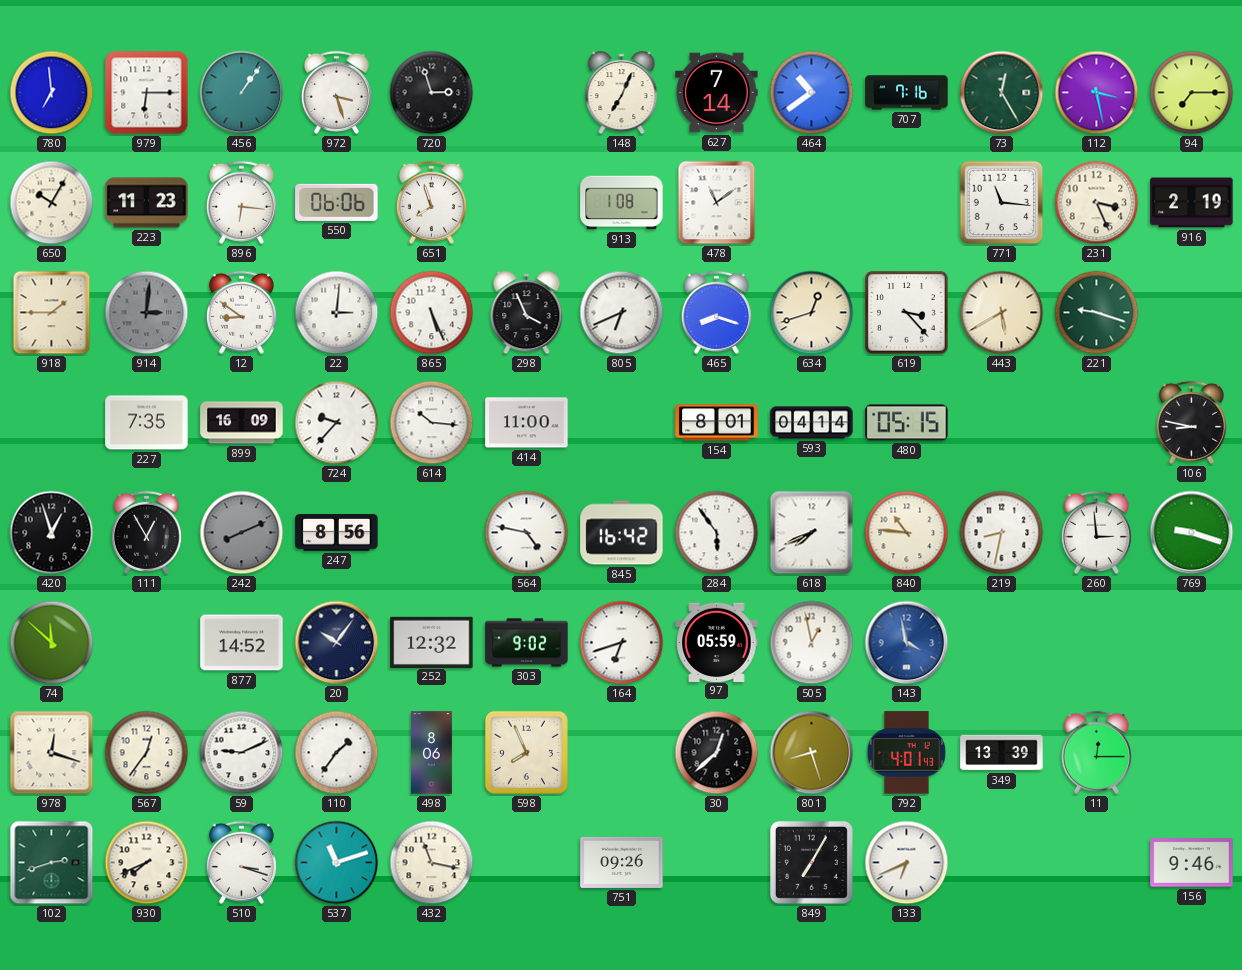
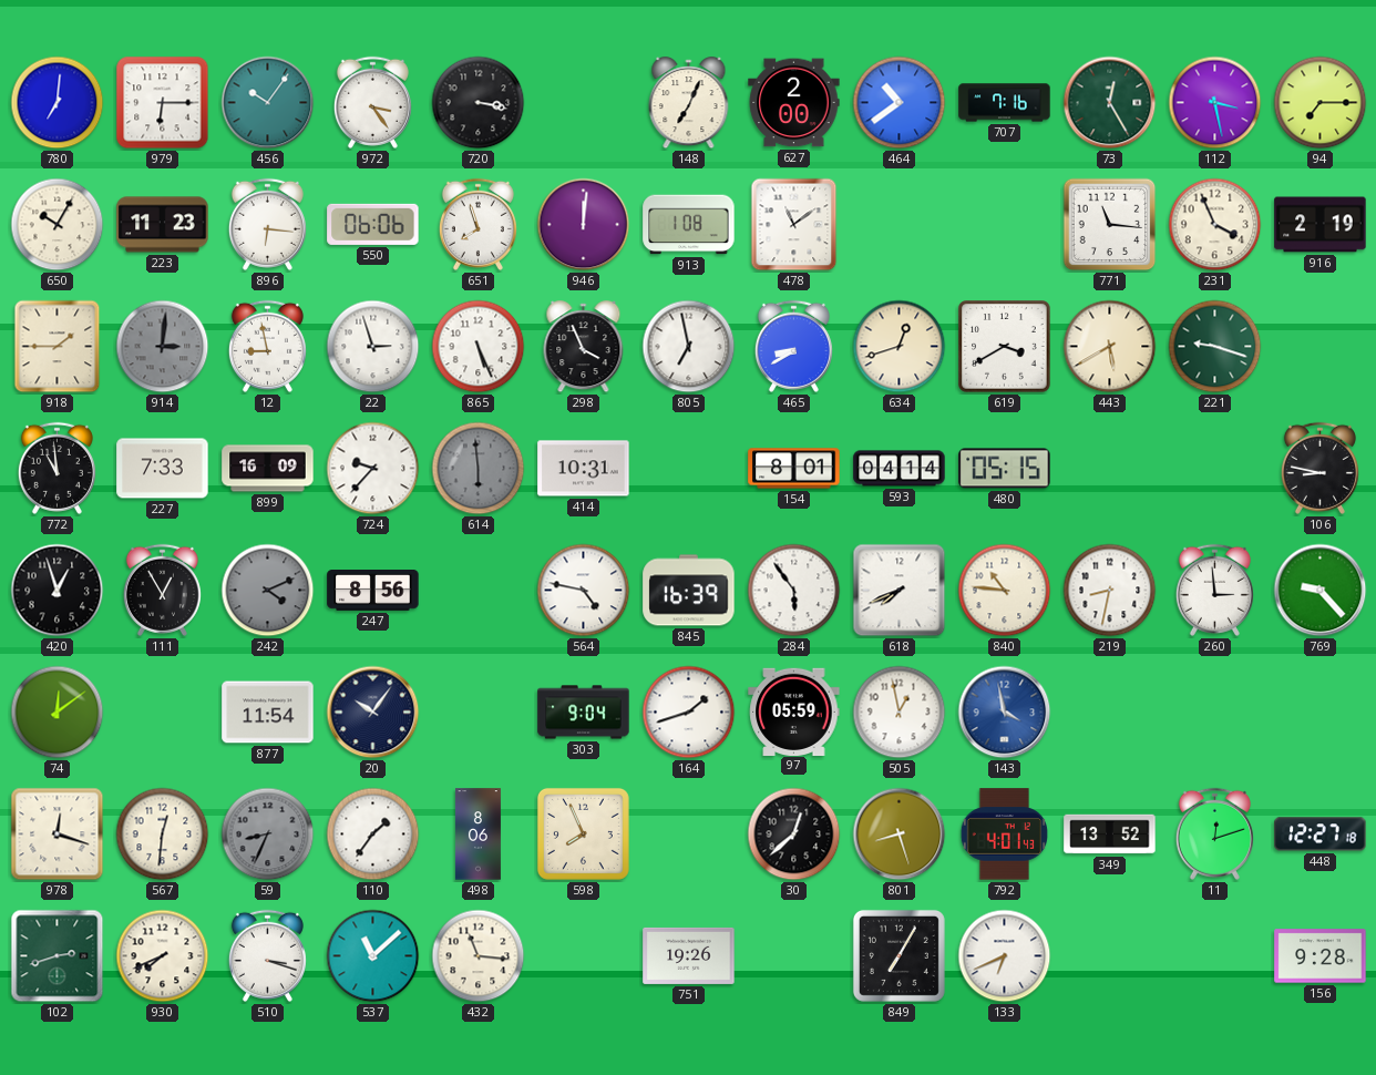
780: 6:59 -> 7:01 (58, 103)
456: 1:06 -> 10:06 (268, 103)
972: 3:27 -> 3:24 (372, 102)
720: 2:57 -> 3:17 (479, 103)
627: 7:14 -> 2:00 (794, 103)
946: none -> 12:01 (584, 225)
231: 3:26 -> 3:56 (1215, 225)
12: 8:51 -> 8:58 (267, 346)
22: 3:01 -> 2:57 (373, 347)
805: 6:41 -> 6:58 (689, 347)
465: 8:18 -> 8:40 (793, 346)
619: 3:23 -> 3:40 (1005, 347)
772: none -> 10:59 (57, 468)
227: 7:35 -> 7:33 (163, 469)
614: 10:16 -> 5:59 (479, 469)
614 dial: white -> grey (479, 469)
414: 11:00 -> 10:31 (584, 469)
242: 8:11 -> 4:11 (268, 591)
845: 16:42 -> 16:39 (689, 591)
769: 9:18 -> 9:23 (1321, 591)
74: 11:52 -> 12:09 (58, 713)
877: 14:52 -> 11:54 (268, 713)
252: 12:32 -> none (432, 642)
303: 9:02 -> 9:04 (584, 713)
164: 6:42 -> 1:42 (689, 713)
567: 12:36 -> 12:31 (163, 835)
59: 9:11 -> 8:34 (268, 835)
59 dial: white -> grey (268, 835)
349: 13:39 -> 13:52 (1110, 835)
11: 12:15 -> 12:12 (1214, 833)
448: none -> 12:27 (1321, 835)
537: 11:12 -> 11:08 (373, 956)
432: 11:17 -> 11:16 (479, 956)
751: 09:26 -> 19:26 (689, 955)
156: 9:46 -> 9:28 (1321, 956)
